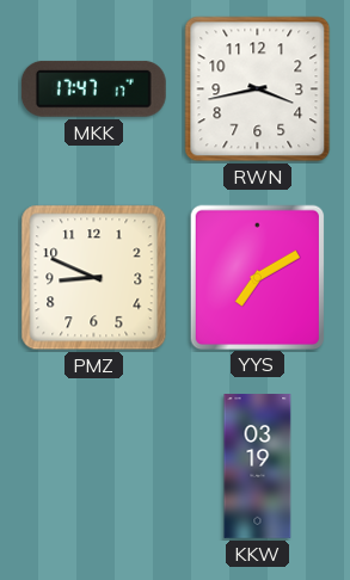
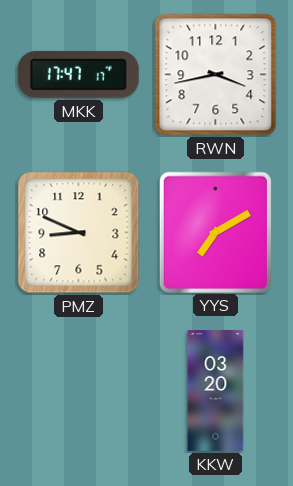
KKW: 03:19 -> 03:20 (216, 391)
